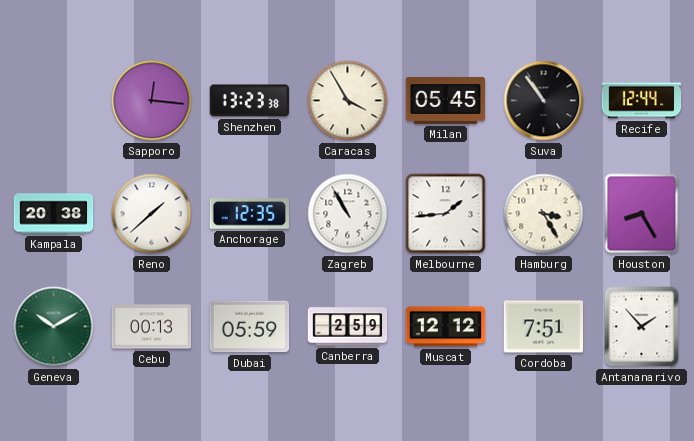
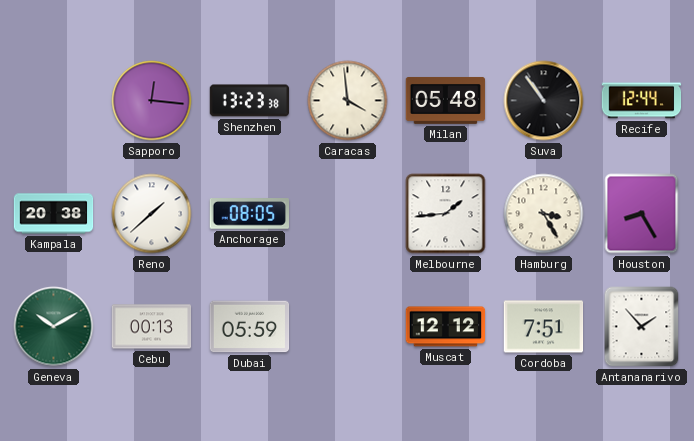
Caracas: 3:55 -> 3:59 (348, 101)
Milan: 05:45 -> 05:48 (446, 101)
Anchorage: 12:35 -> 08:05 (249, 214)
Zagreb: 10:55 -> none (348, 214)
Canberra: 2:59 -> none (348, 327)
